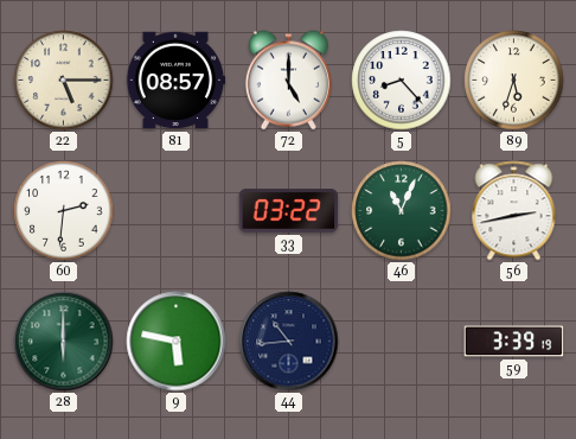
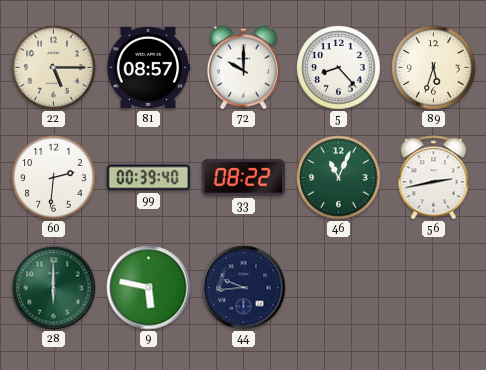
72: 5:00 -> 10:00 (243, 68)
99: none -> 00:39 (149, 178)
33: 03:22 -> 08:22 (244, 178)
44: 10:44 -> 9:44 (244, 288)
59: 3:39 -> none (514, 342)
